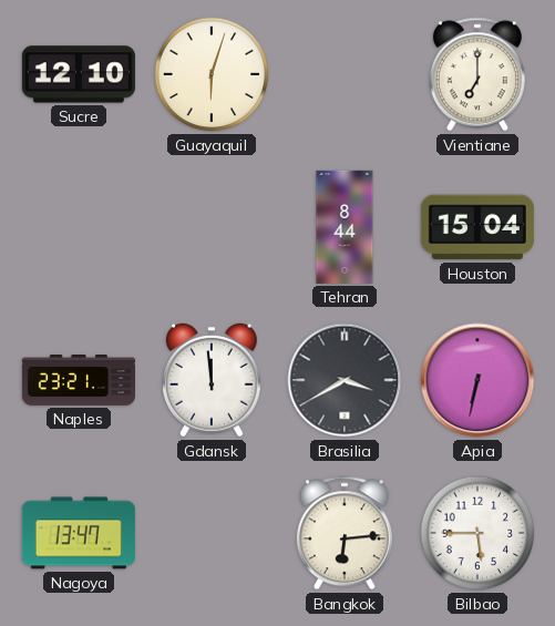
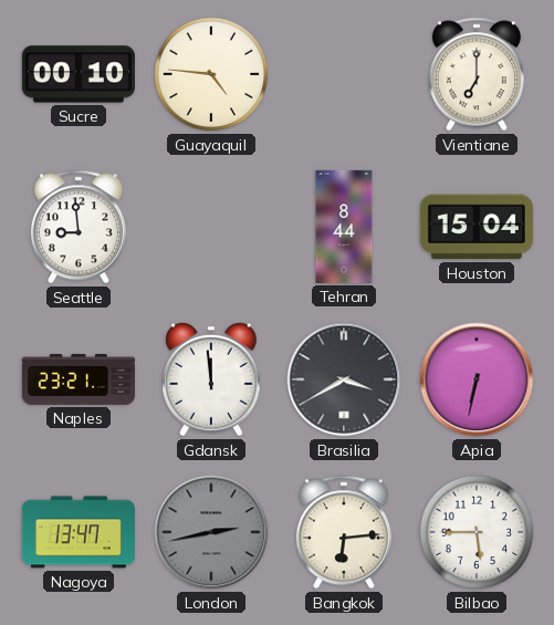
Sucre: 12:10 -> 00:10 (79, 74)
Guayaquil: 6:03 -> 4:46 (211, 74)
Seattle: none -> 8:59 (79, 227)
London: none -> 2:43 (211, 532)
